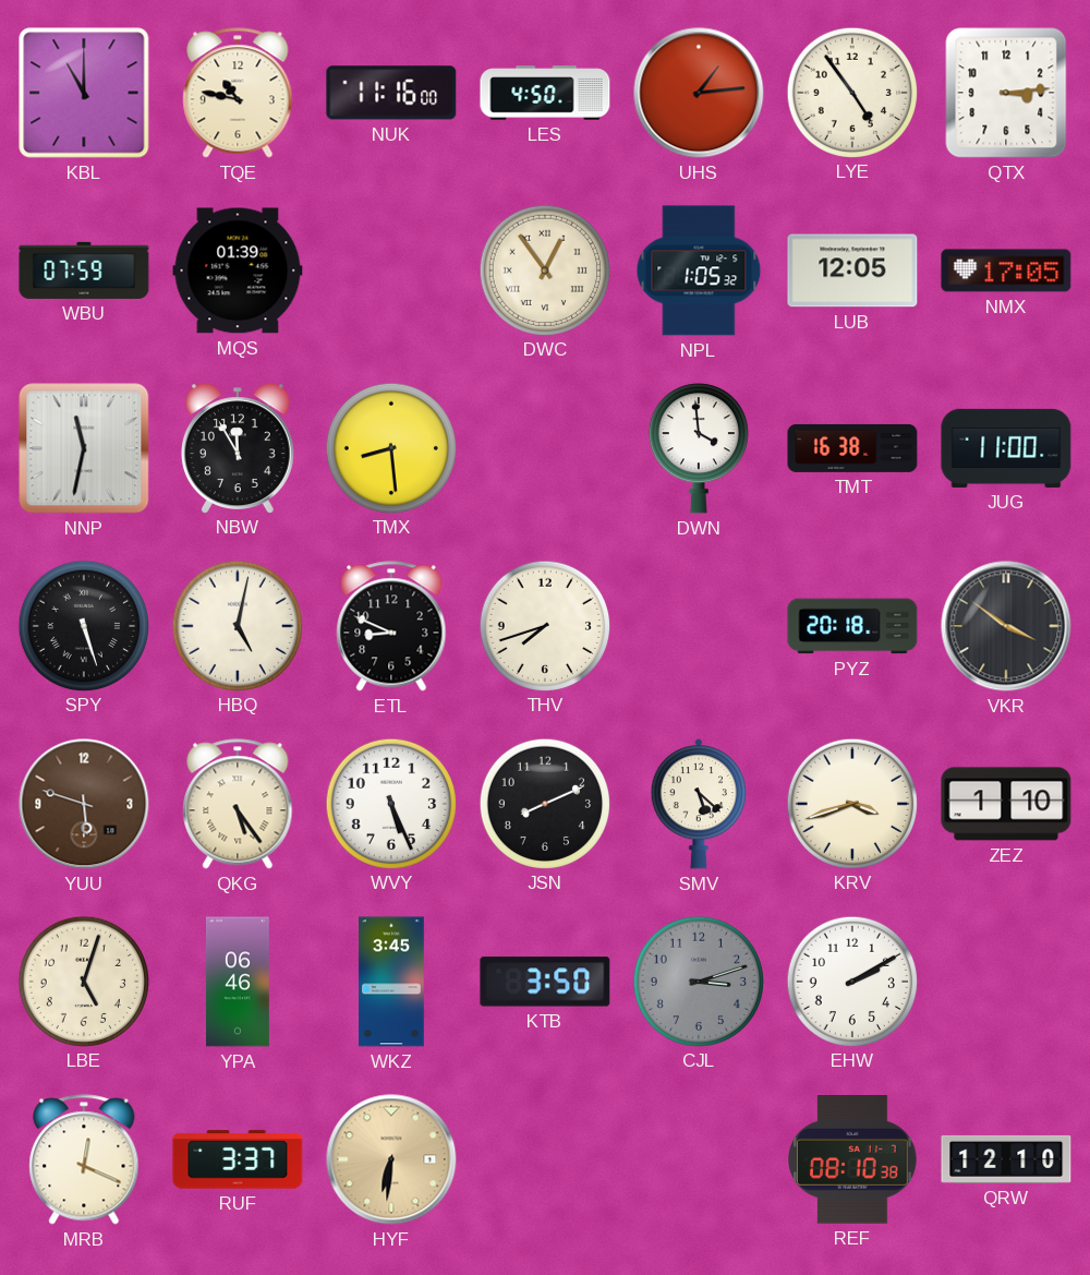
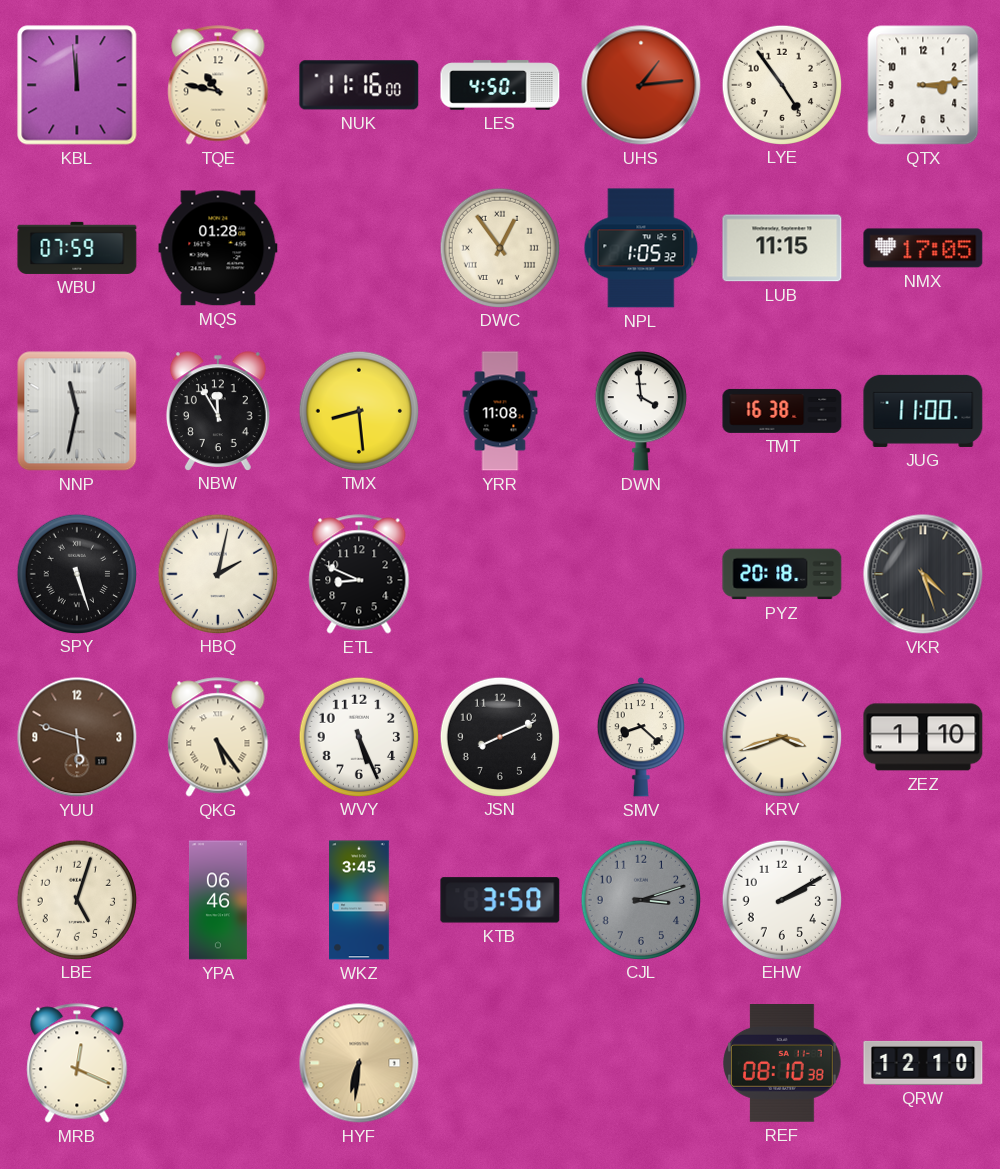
KBL: 11:00 -> 11:59 (77, 85)
MQS: 01:39 -> 01:28 (218, 248)
LUB: 12:05 -> 11:15 (782, 248)
YRR: none -> 11:08 (500, 411)
HBQ: 5:02 -> 2:02 (217, 573)
THV: 7:42 -> none (544, 625)
VKR: 3:51 -> 4:27 (923, 574)
SMV: 5:22 -> 8:22 (640, 737)
RUF: 3:37 -> none (238, 1159)
